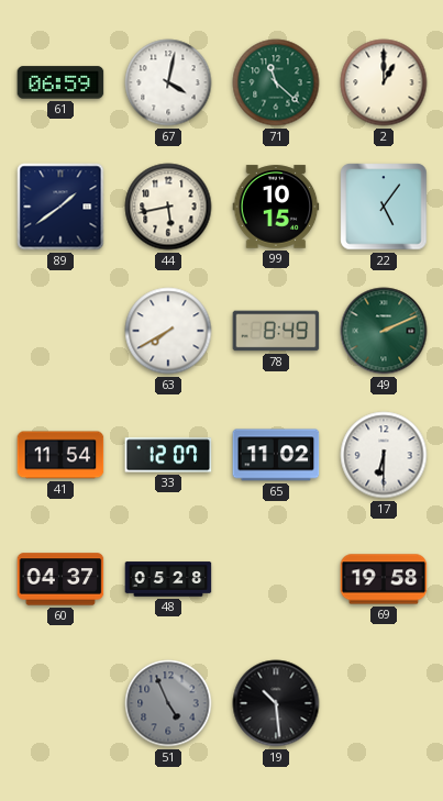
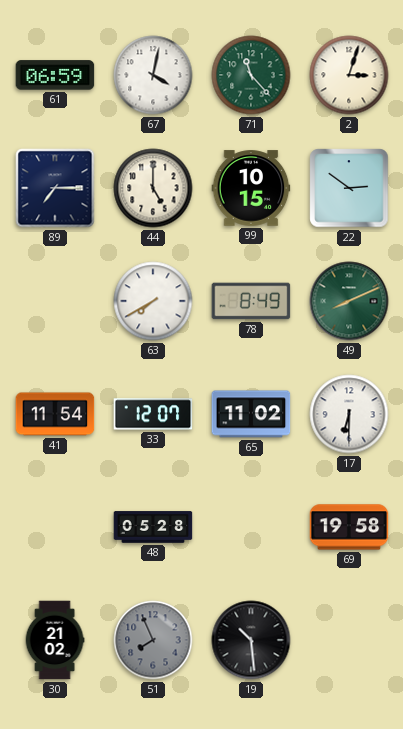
71: 11:22 -> 11:23 (251, 75)
2: 1:00 -> 3:03 (349, 75)
89: 1:39 -> 7:15 (55, 188)
44: 5:43 -> 5:00 (153, 188)
22: 5:06 -> 2:51 (349, 188)
49: 2:11 -> 8:11 (349, 301)
60: 04:37 -> none (60, 579)
30: none -> 21:02 (55, 640)
51: 4:56 -> 7:56 (153, 640)
